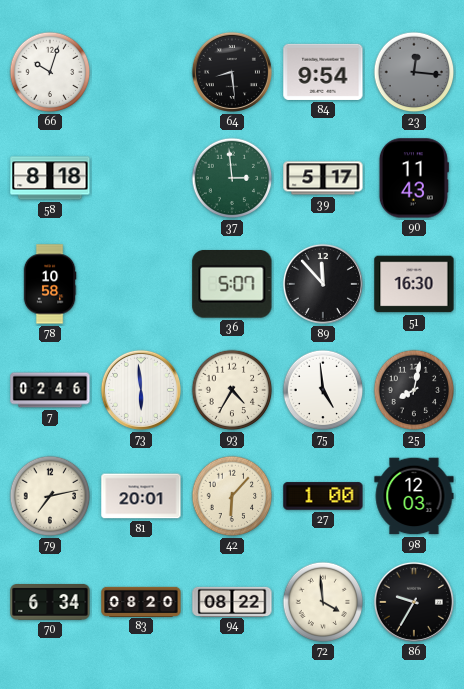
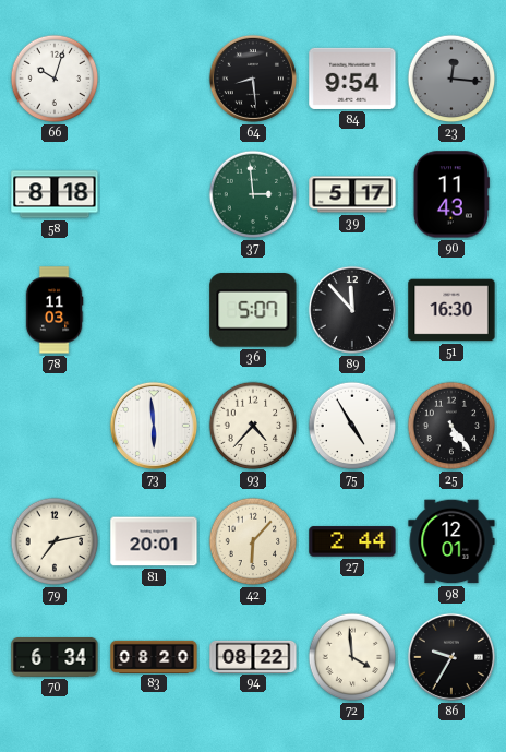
78: 10:58 -> 11:03 (55, 310)
7: 02:46 -> none (50, 390)
93: 4:35 -> 4:37 (253, 426)
75: 4:59 -> 4:55 (352, 426)
25: 8:02 -> 5:24 (451, 426)
27: 1:00 -> 2:44 (352, 541)
98: 12:03 -> 12:01 (451, 541)
